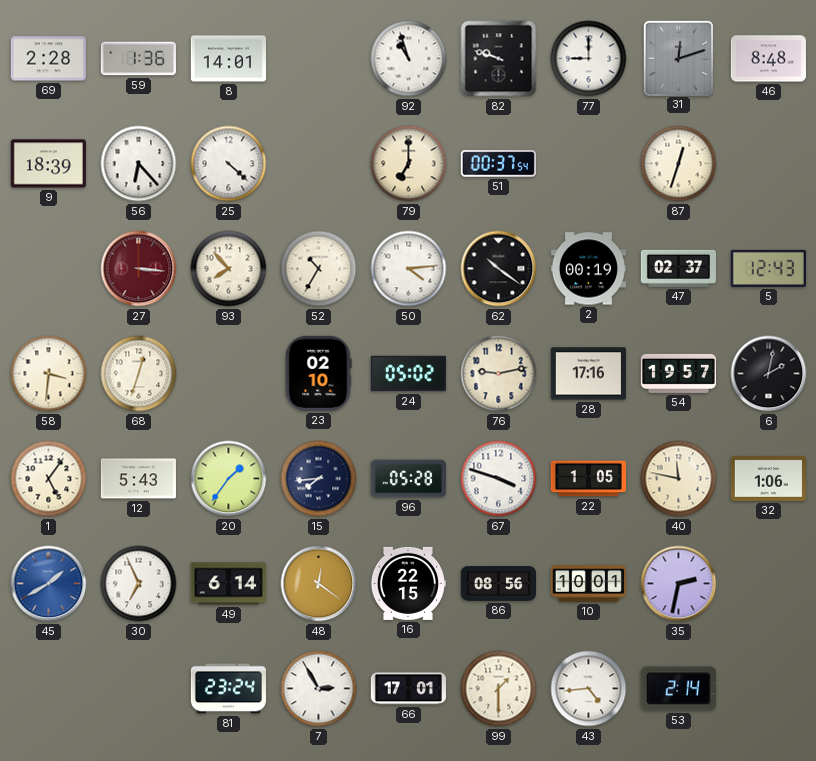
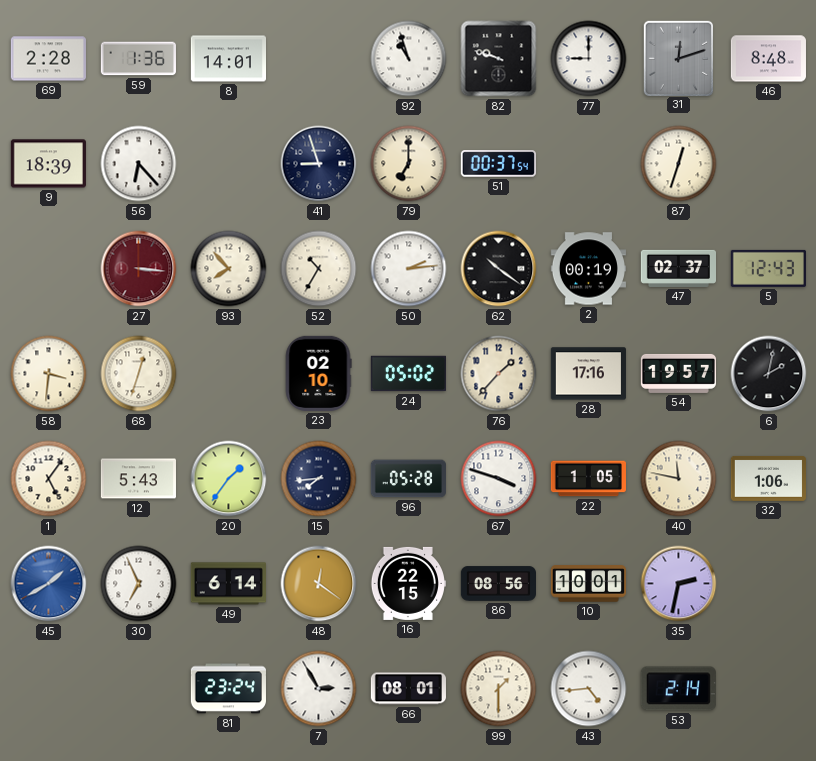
25: 4:22 -> none (229, 164)
41: none -> 8:57 (319, 164)
50: 4:14 -> 2:14 (409, 269)
76: 9:13 -> 1:37 (499, 374)
66: 17:01 -> 08:01 (408, 689)
